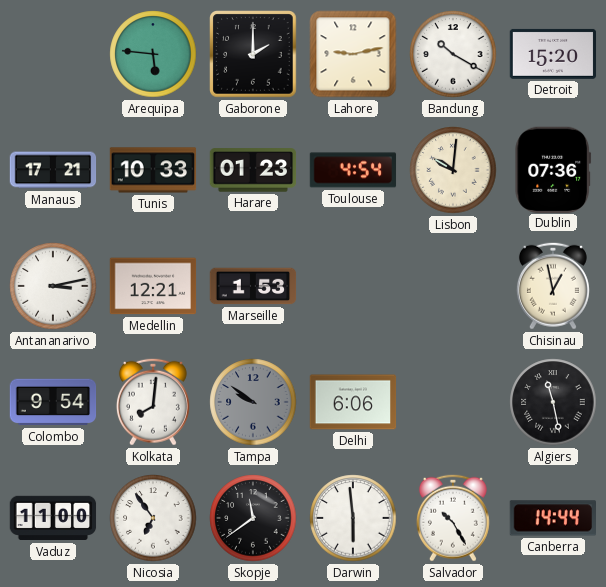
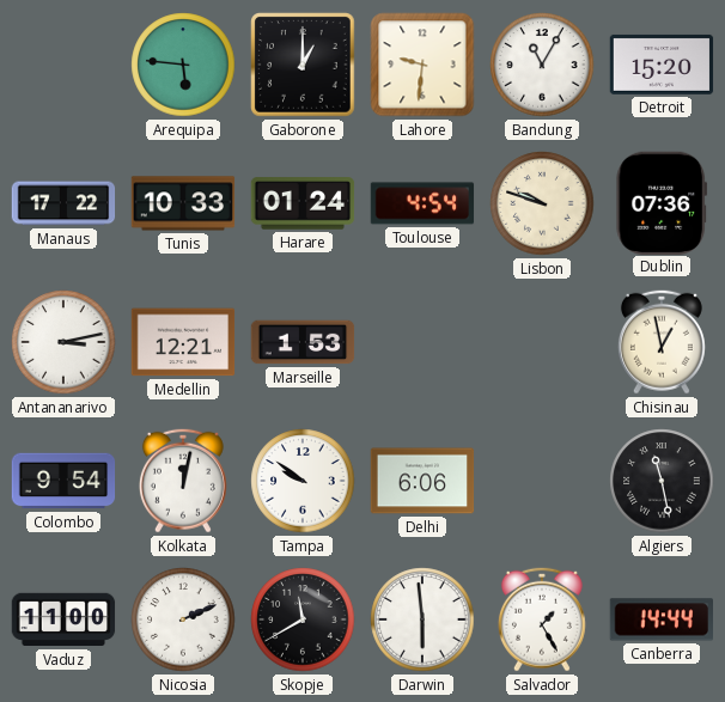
Gaborone: 2:00 -> 1:00 (303, 65)
Lahore: 9:13 -> 9:31 (422, 65)
Bandung: 10:20 -> 11:05 (542, 65)
Manaus: 17:21 -> 17:22 (63, 203)
Harare: 01:23 -> 01:24 (303, 203)
Lisbon: 10:01 -> 9:48 (542, 203)
Kolkata: 8:01 -> 12:02 (183, 481)
Tampa dial: grey -> white (303, 481)
Nicosia: 6:54 -> 2:11 (183, 619)
Skopje: 11:39 -> 11:40 (303, 619)
Salvador: 10:25 -> 1:25 (542, 619)
